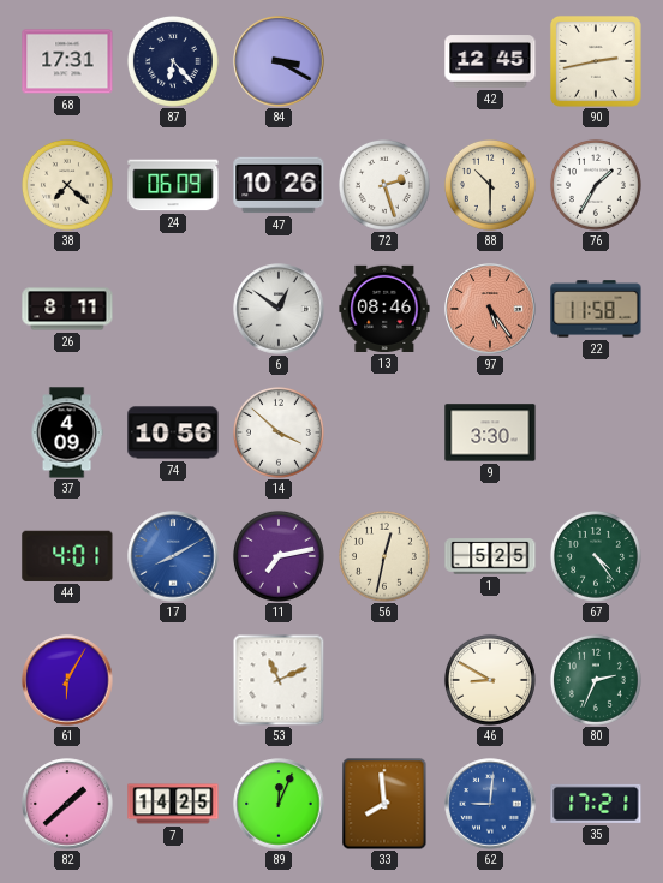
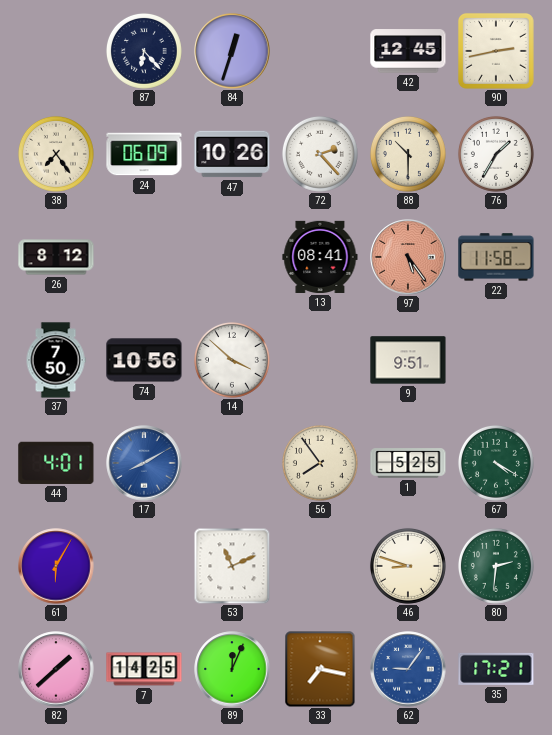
68: 17:31 -> none (67, 61)
84: 3:20 -> 12:33 (232, 51)
38: 7:22 -> 7:24 (56, 154)
72: 2:27 -> 2:23 (320, 154)
26: 8:11 -> 8:12 (56, 257)
6: 12:51 -> none (279, 309)
13: 08:46 -> 08:41 (320, 257)
37: 4:09 -> 7:50 (56, 360)
9: 3:30 -> 9:51 (408, 360)
11: 7:13 -> none (279, 556)
56: 12:32 -> 7:54 (320, 463)
67: 4:24 -> 4:20 (496, 463)
46: 8:50 -> 8:48 (408, 566)
80: 2:34 -> 2:31 (496, 566)
33: 7:59 -> 7:17 (320, 669)
62: 9:01 -> 9:06 (408, 669)
